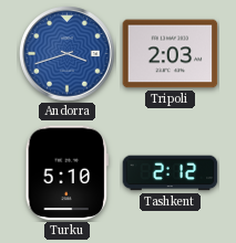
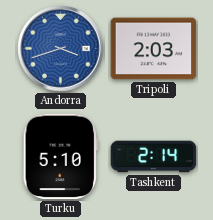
Tashkent: 2:12 -> 2:14 (154, 157)
